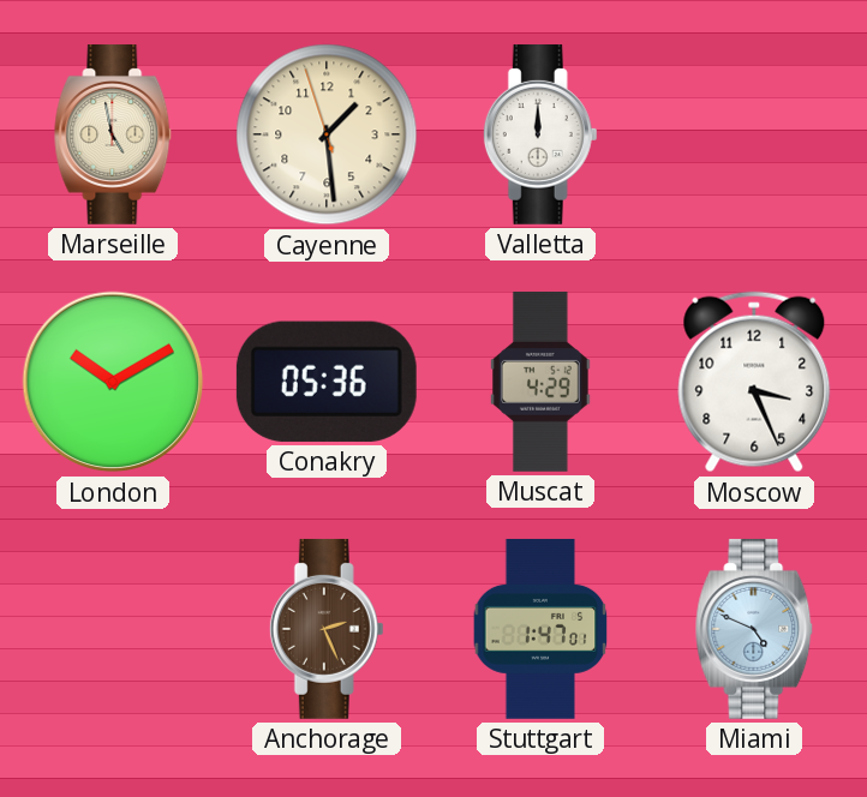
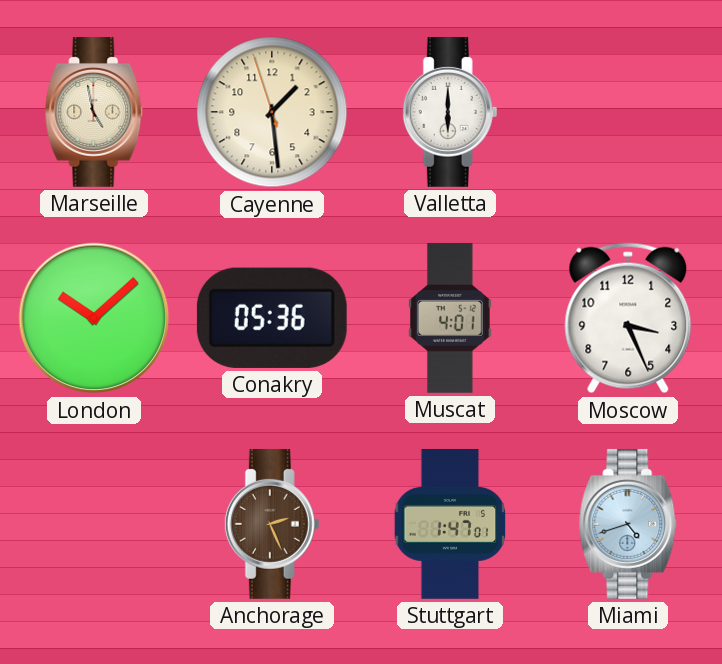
Valletta: 12:00 -> 6:00 (450, 112)
London: 10:10 -> 10:08 (94, 318)
Muscat: 4:29 -> 4:01 (450, 318)
Miami: 4:49 -> 4:42 (628, 524)
